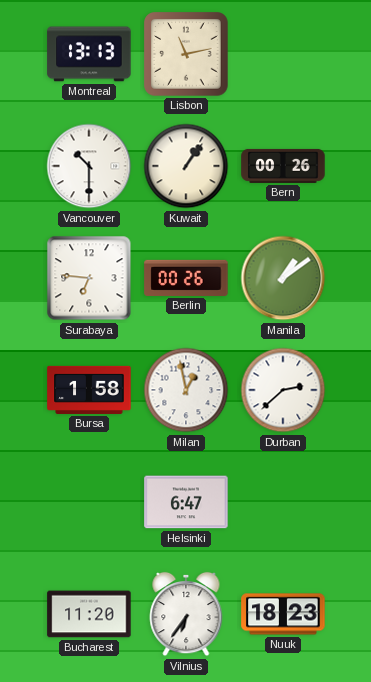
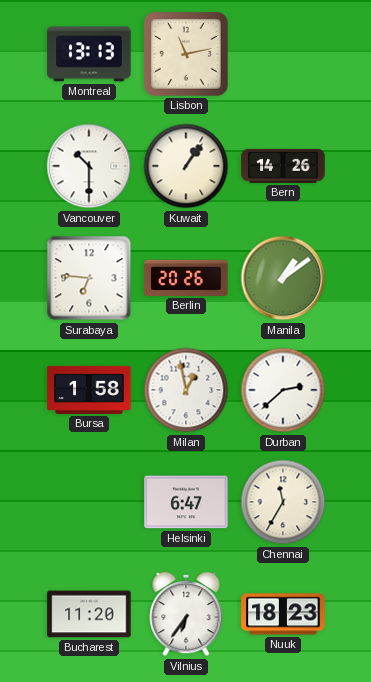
Bern: 00:26 -> 14:26 (283, 166)
Berlin: 00:26 -> 20:26 (186, 278)
Chennai: none -> 11:35 (283, 502)
